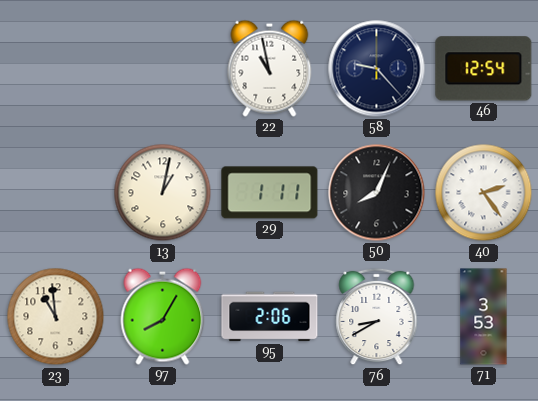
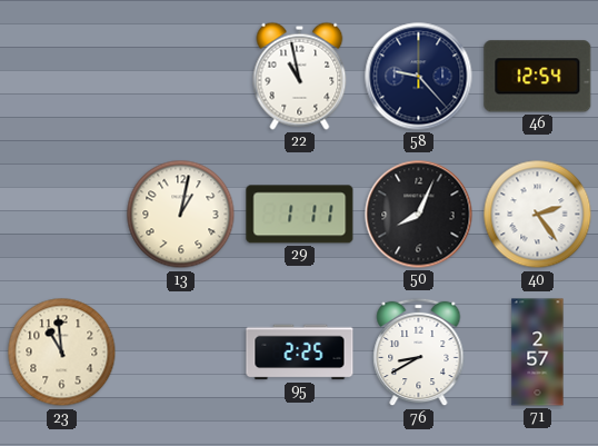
97: 8:05 -> none (163, 316)
95: 2:06 -> 2:25 (300, 353)
71: 3:53 -> 2:57 (538, 353)
